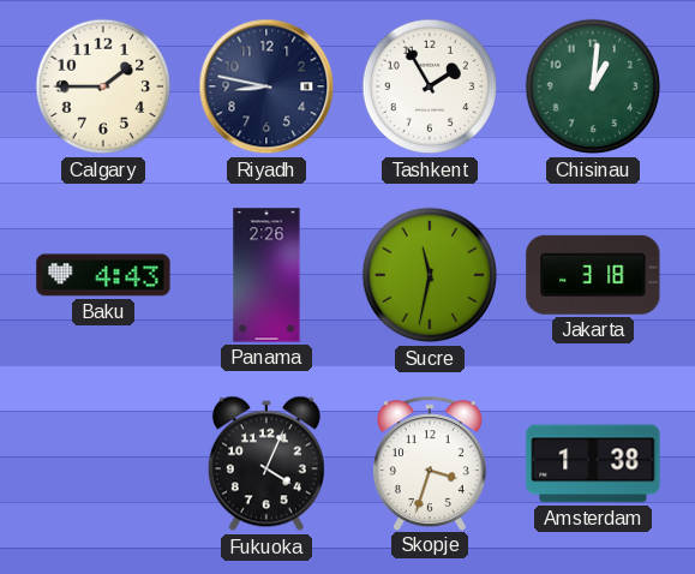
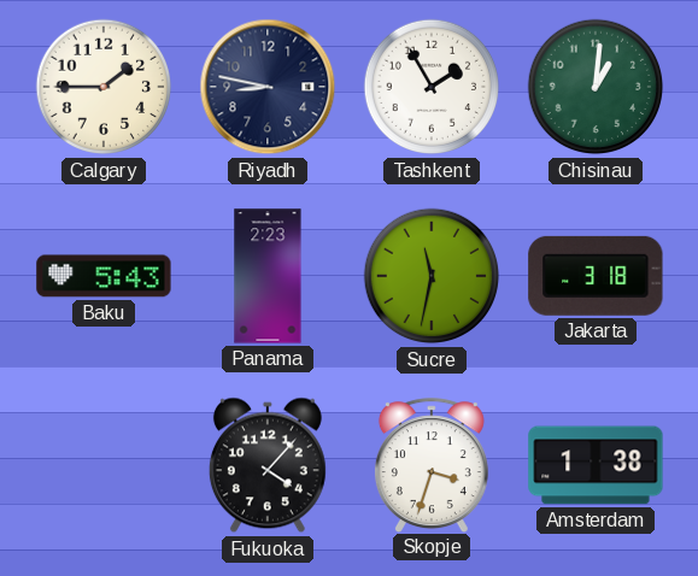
Baku: 4:43 -> 5:43 (104, 276)
Panama: 2:26 -> 2:23 (268, 276)
Fukuoka: 4:04 -> 4:07 (268, 465)
